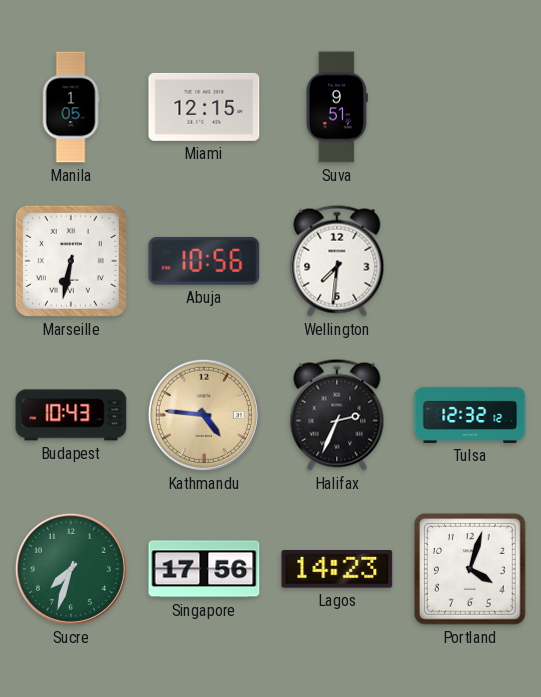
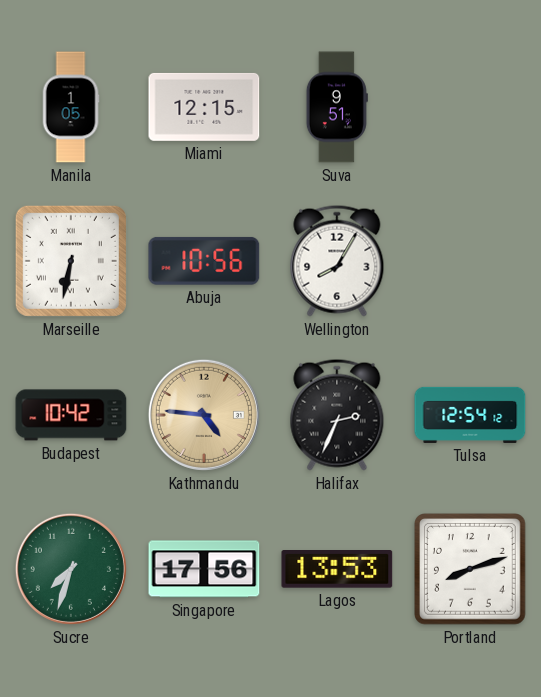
Wellington: 7:31 -> 8:05 (337, 261)
Budapest: 10:43 -> 10:42 (71, 415)
Tulsa: 12:32 -> 12:54 (470, 415)
Lagos: 14:23 -> 13:53 (337, 570)
Portland: 4:03 -> 8:12 (471, 570)
